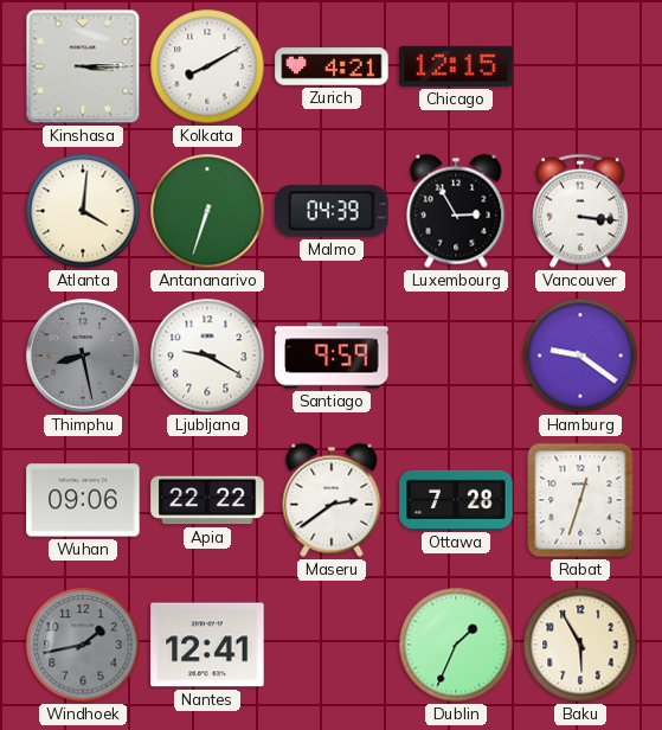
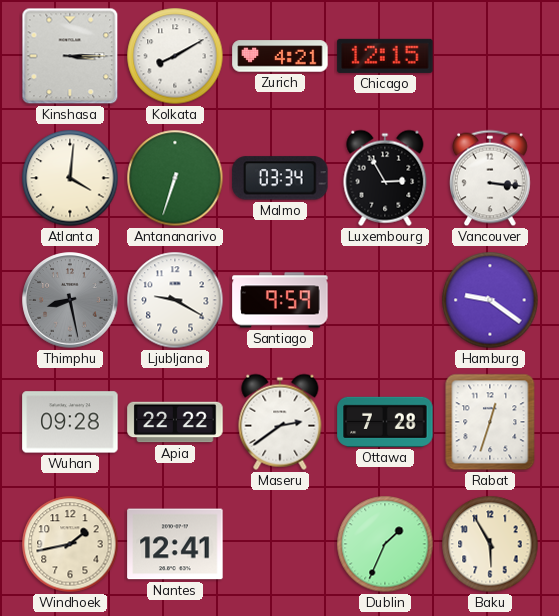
Malmo: 04:39 -> 03:34 (280, 178)
Wuhan: 09:06 -> 09:28 (70, 422)
Windhoek dial: grey -> cream (70, 544)
